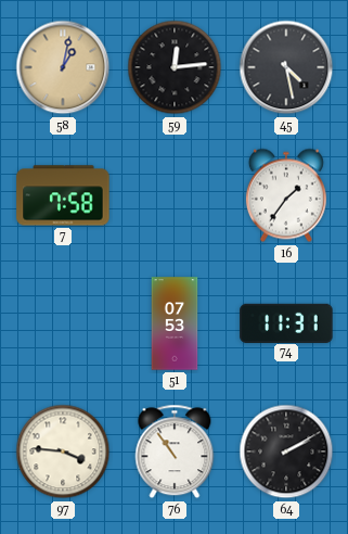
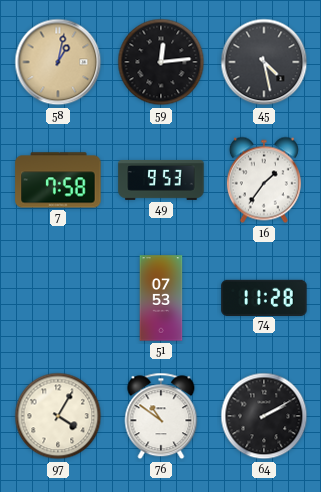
49: none -> 9:53 (161, 181)
74: 11:31 -> 11:28 (264, 297)
97: 3:46 -> 4:05 (58, 416)
76: 10:54 -> 10:51 (161, 416)
